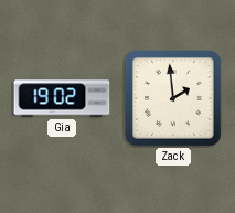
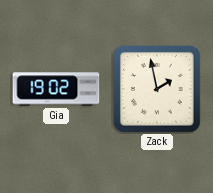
Zack: 1:59 -> 1:58 (158, 90)
